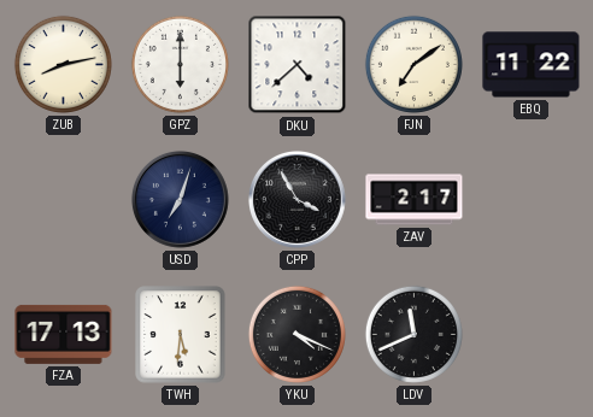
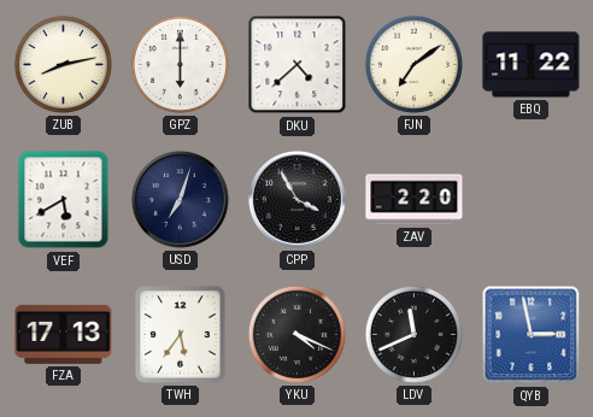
VEF: none -> 5:40 (64, 200)
ZAV: 2:17 -> 2:20 (415, 200)
TWH: 5:31 -> 5:36 (181, 335)
QYB: none -> 2:58 (532, 335)
